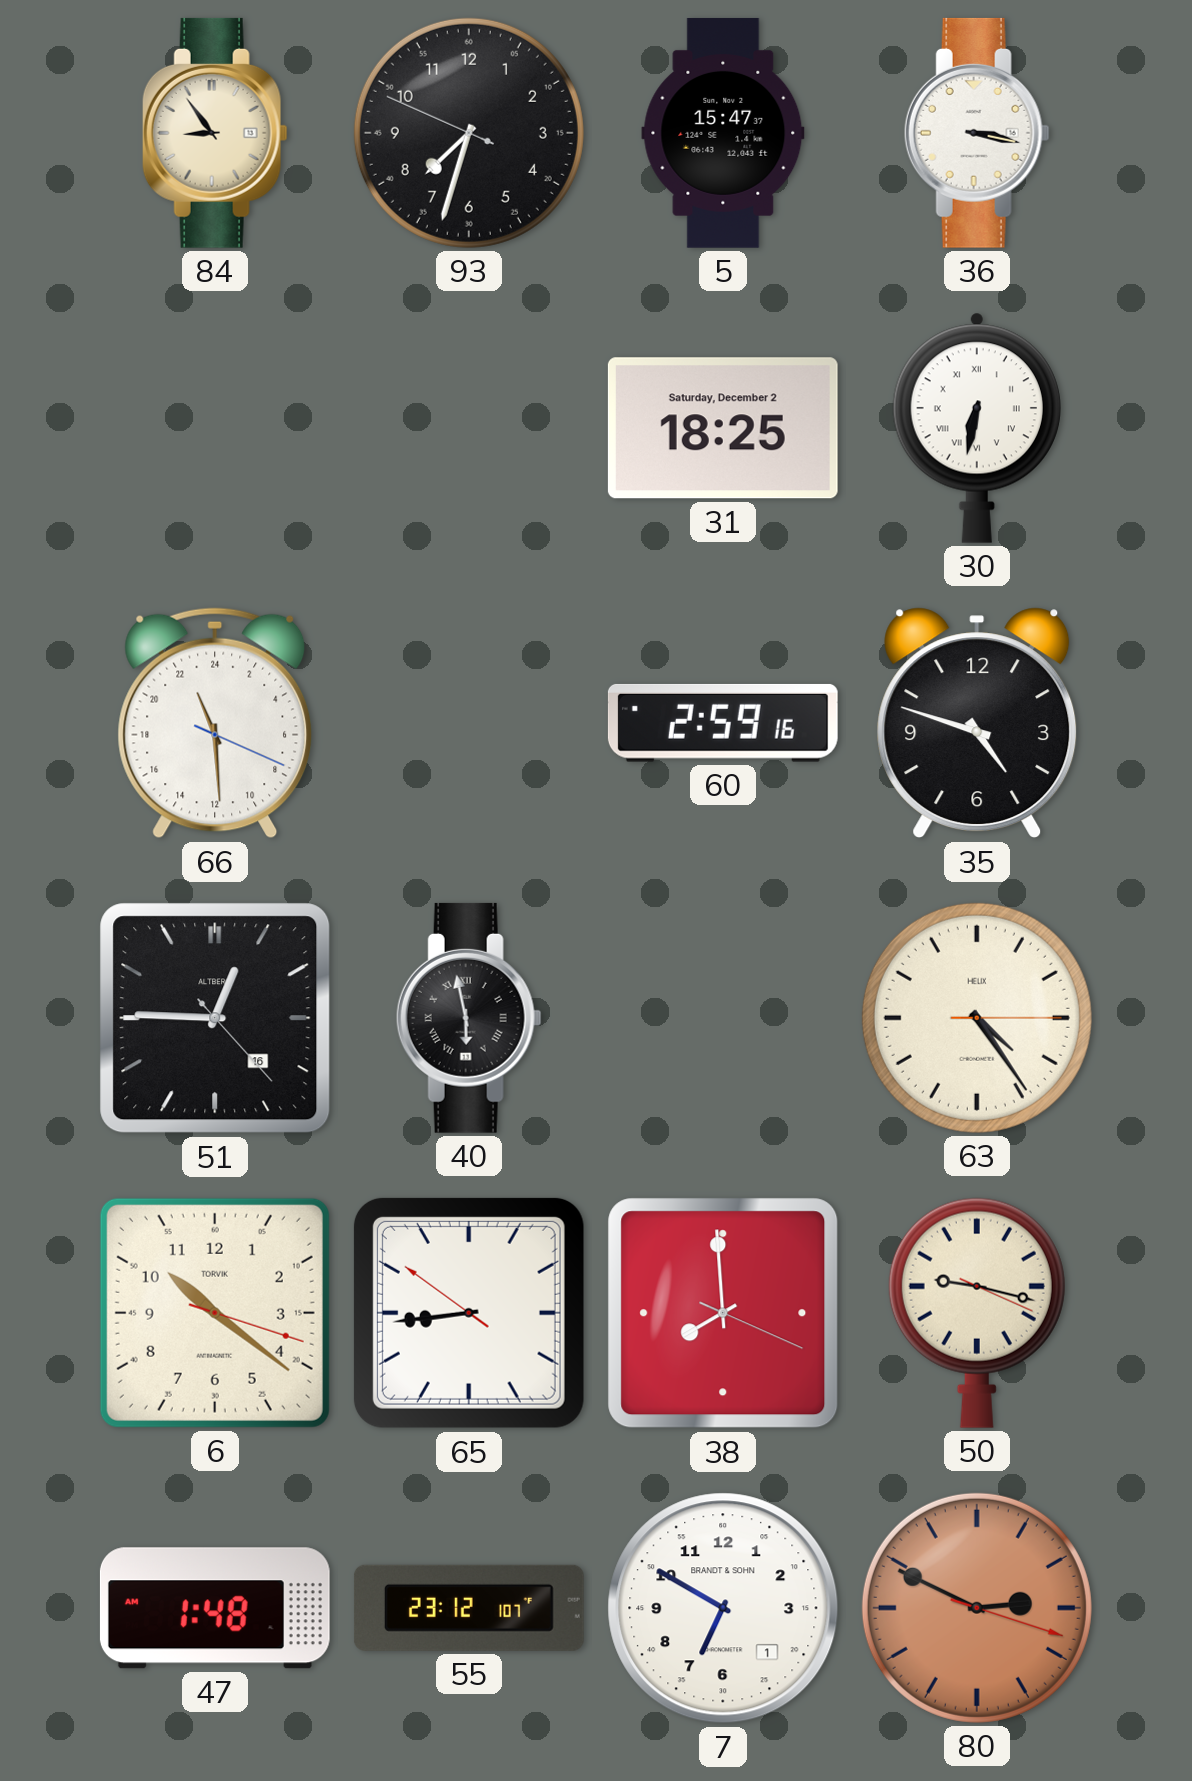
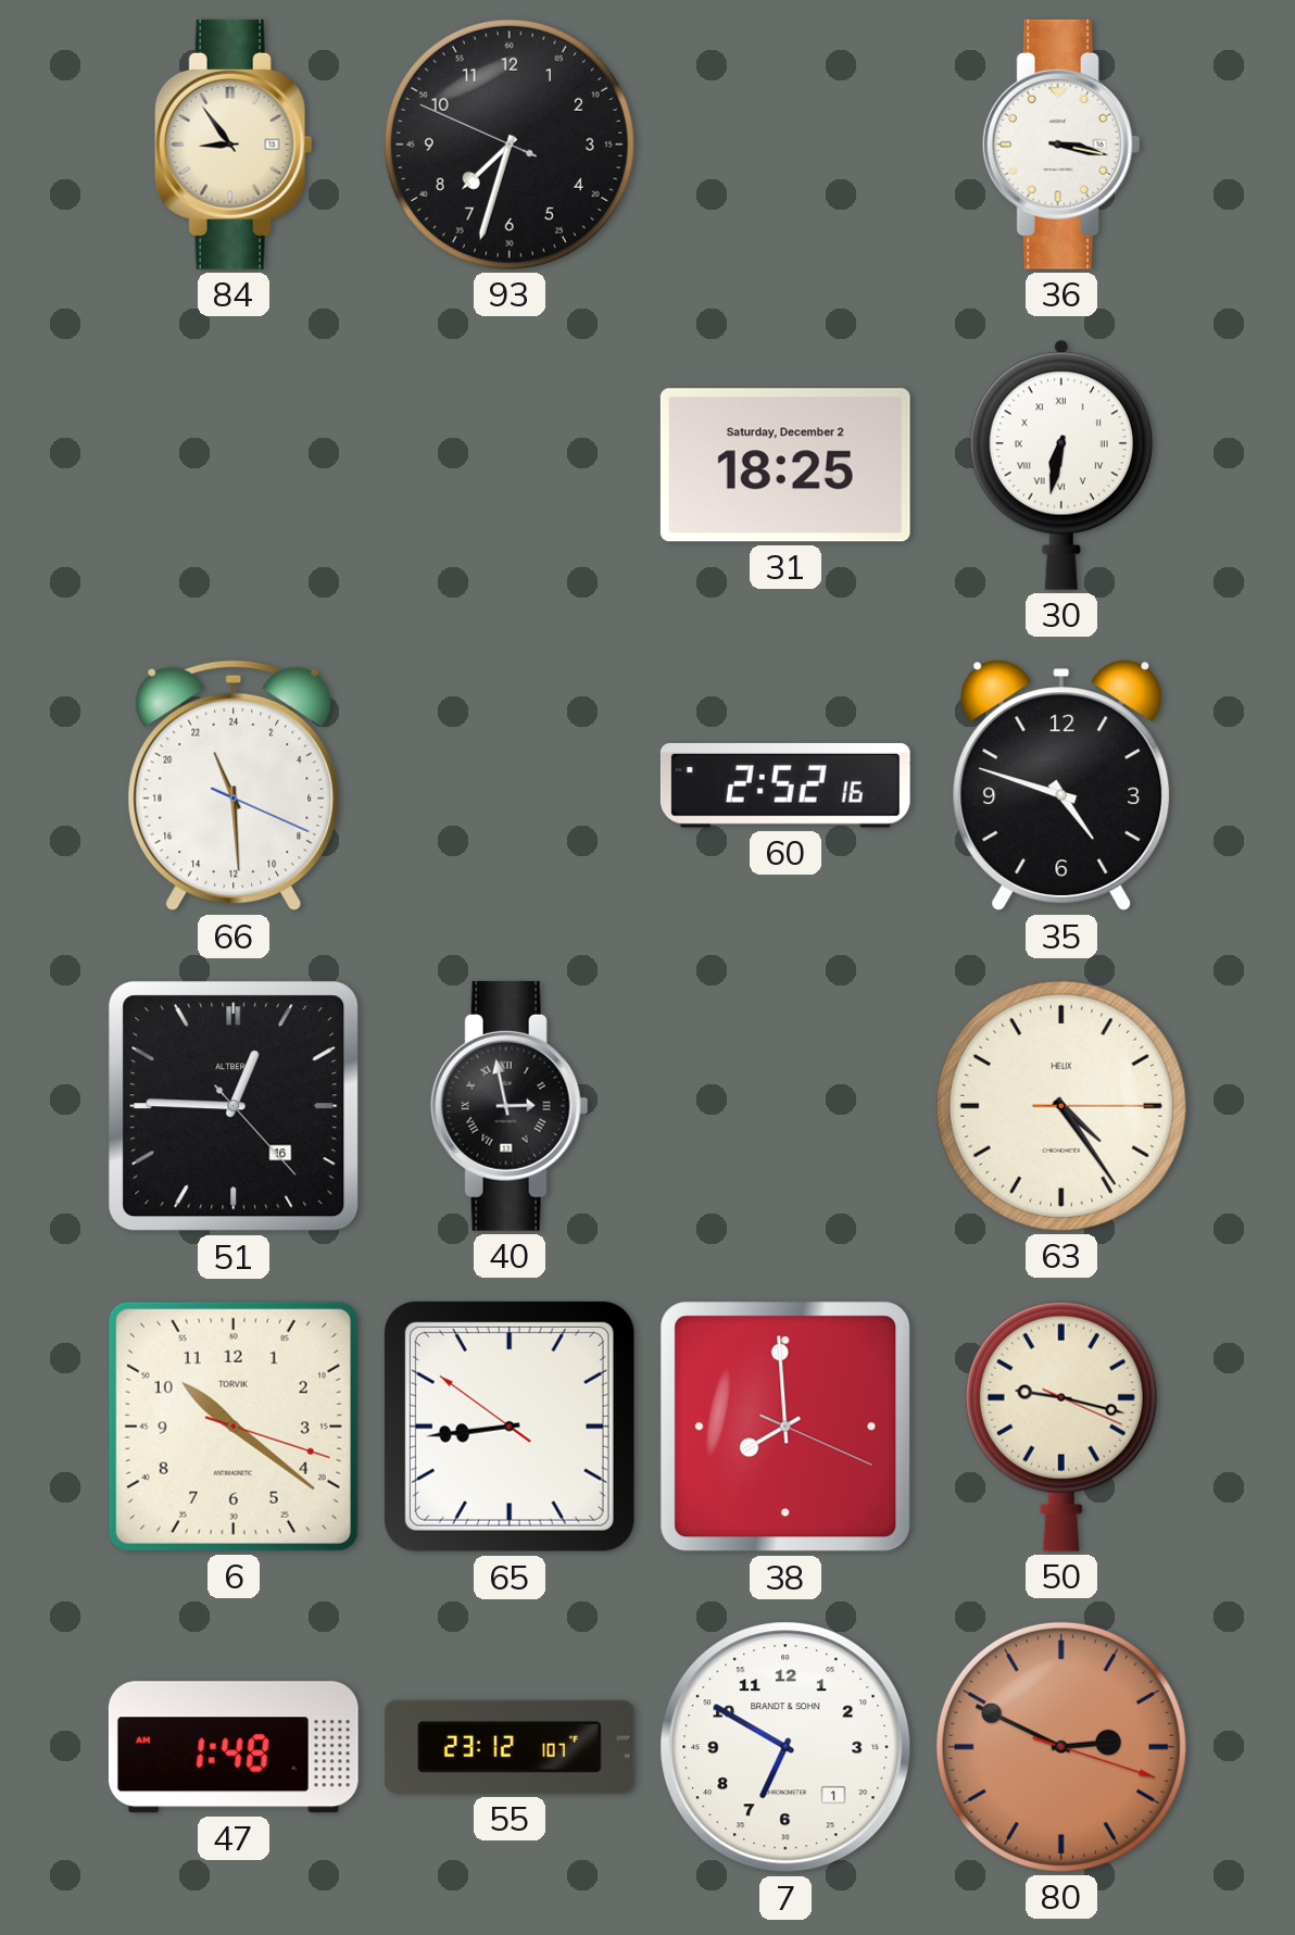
5: 15:47 -> none (723, 133)
60: 2:59 -> 2:52 (785, 786)
40: 5:58 -> 2:58 (510, 1106)
